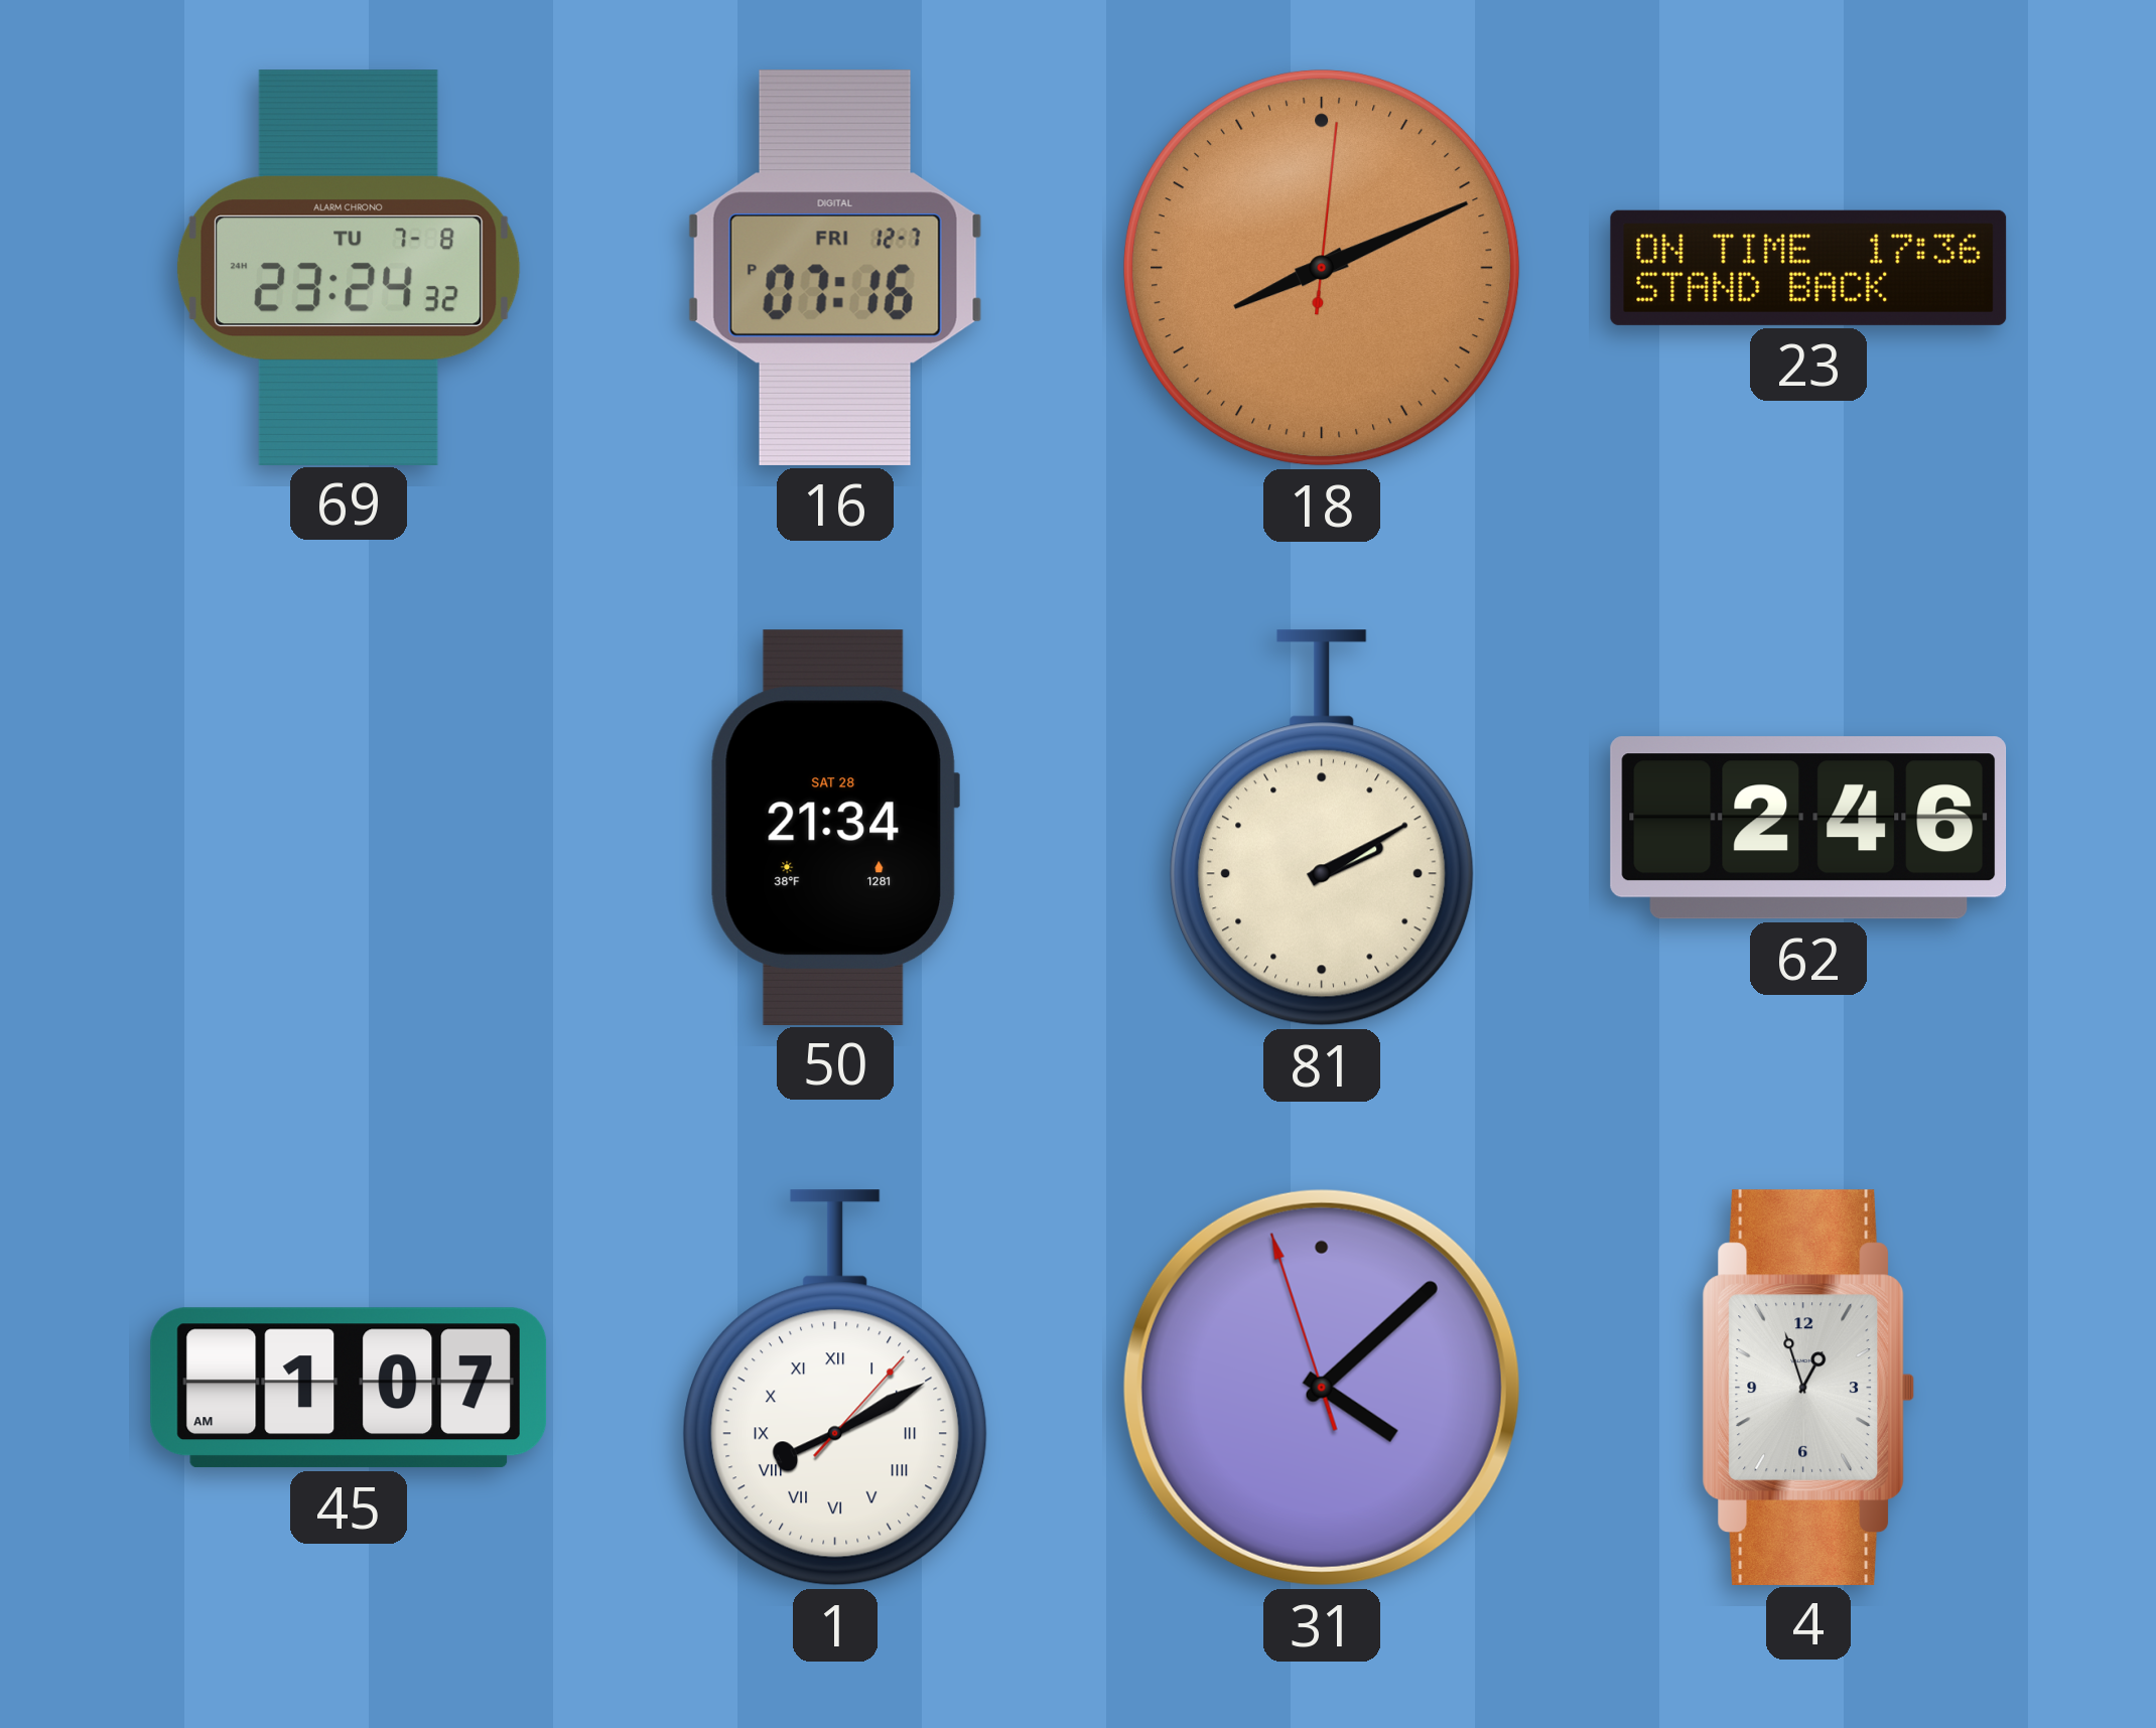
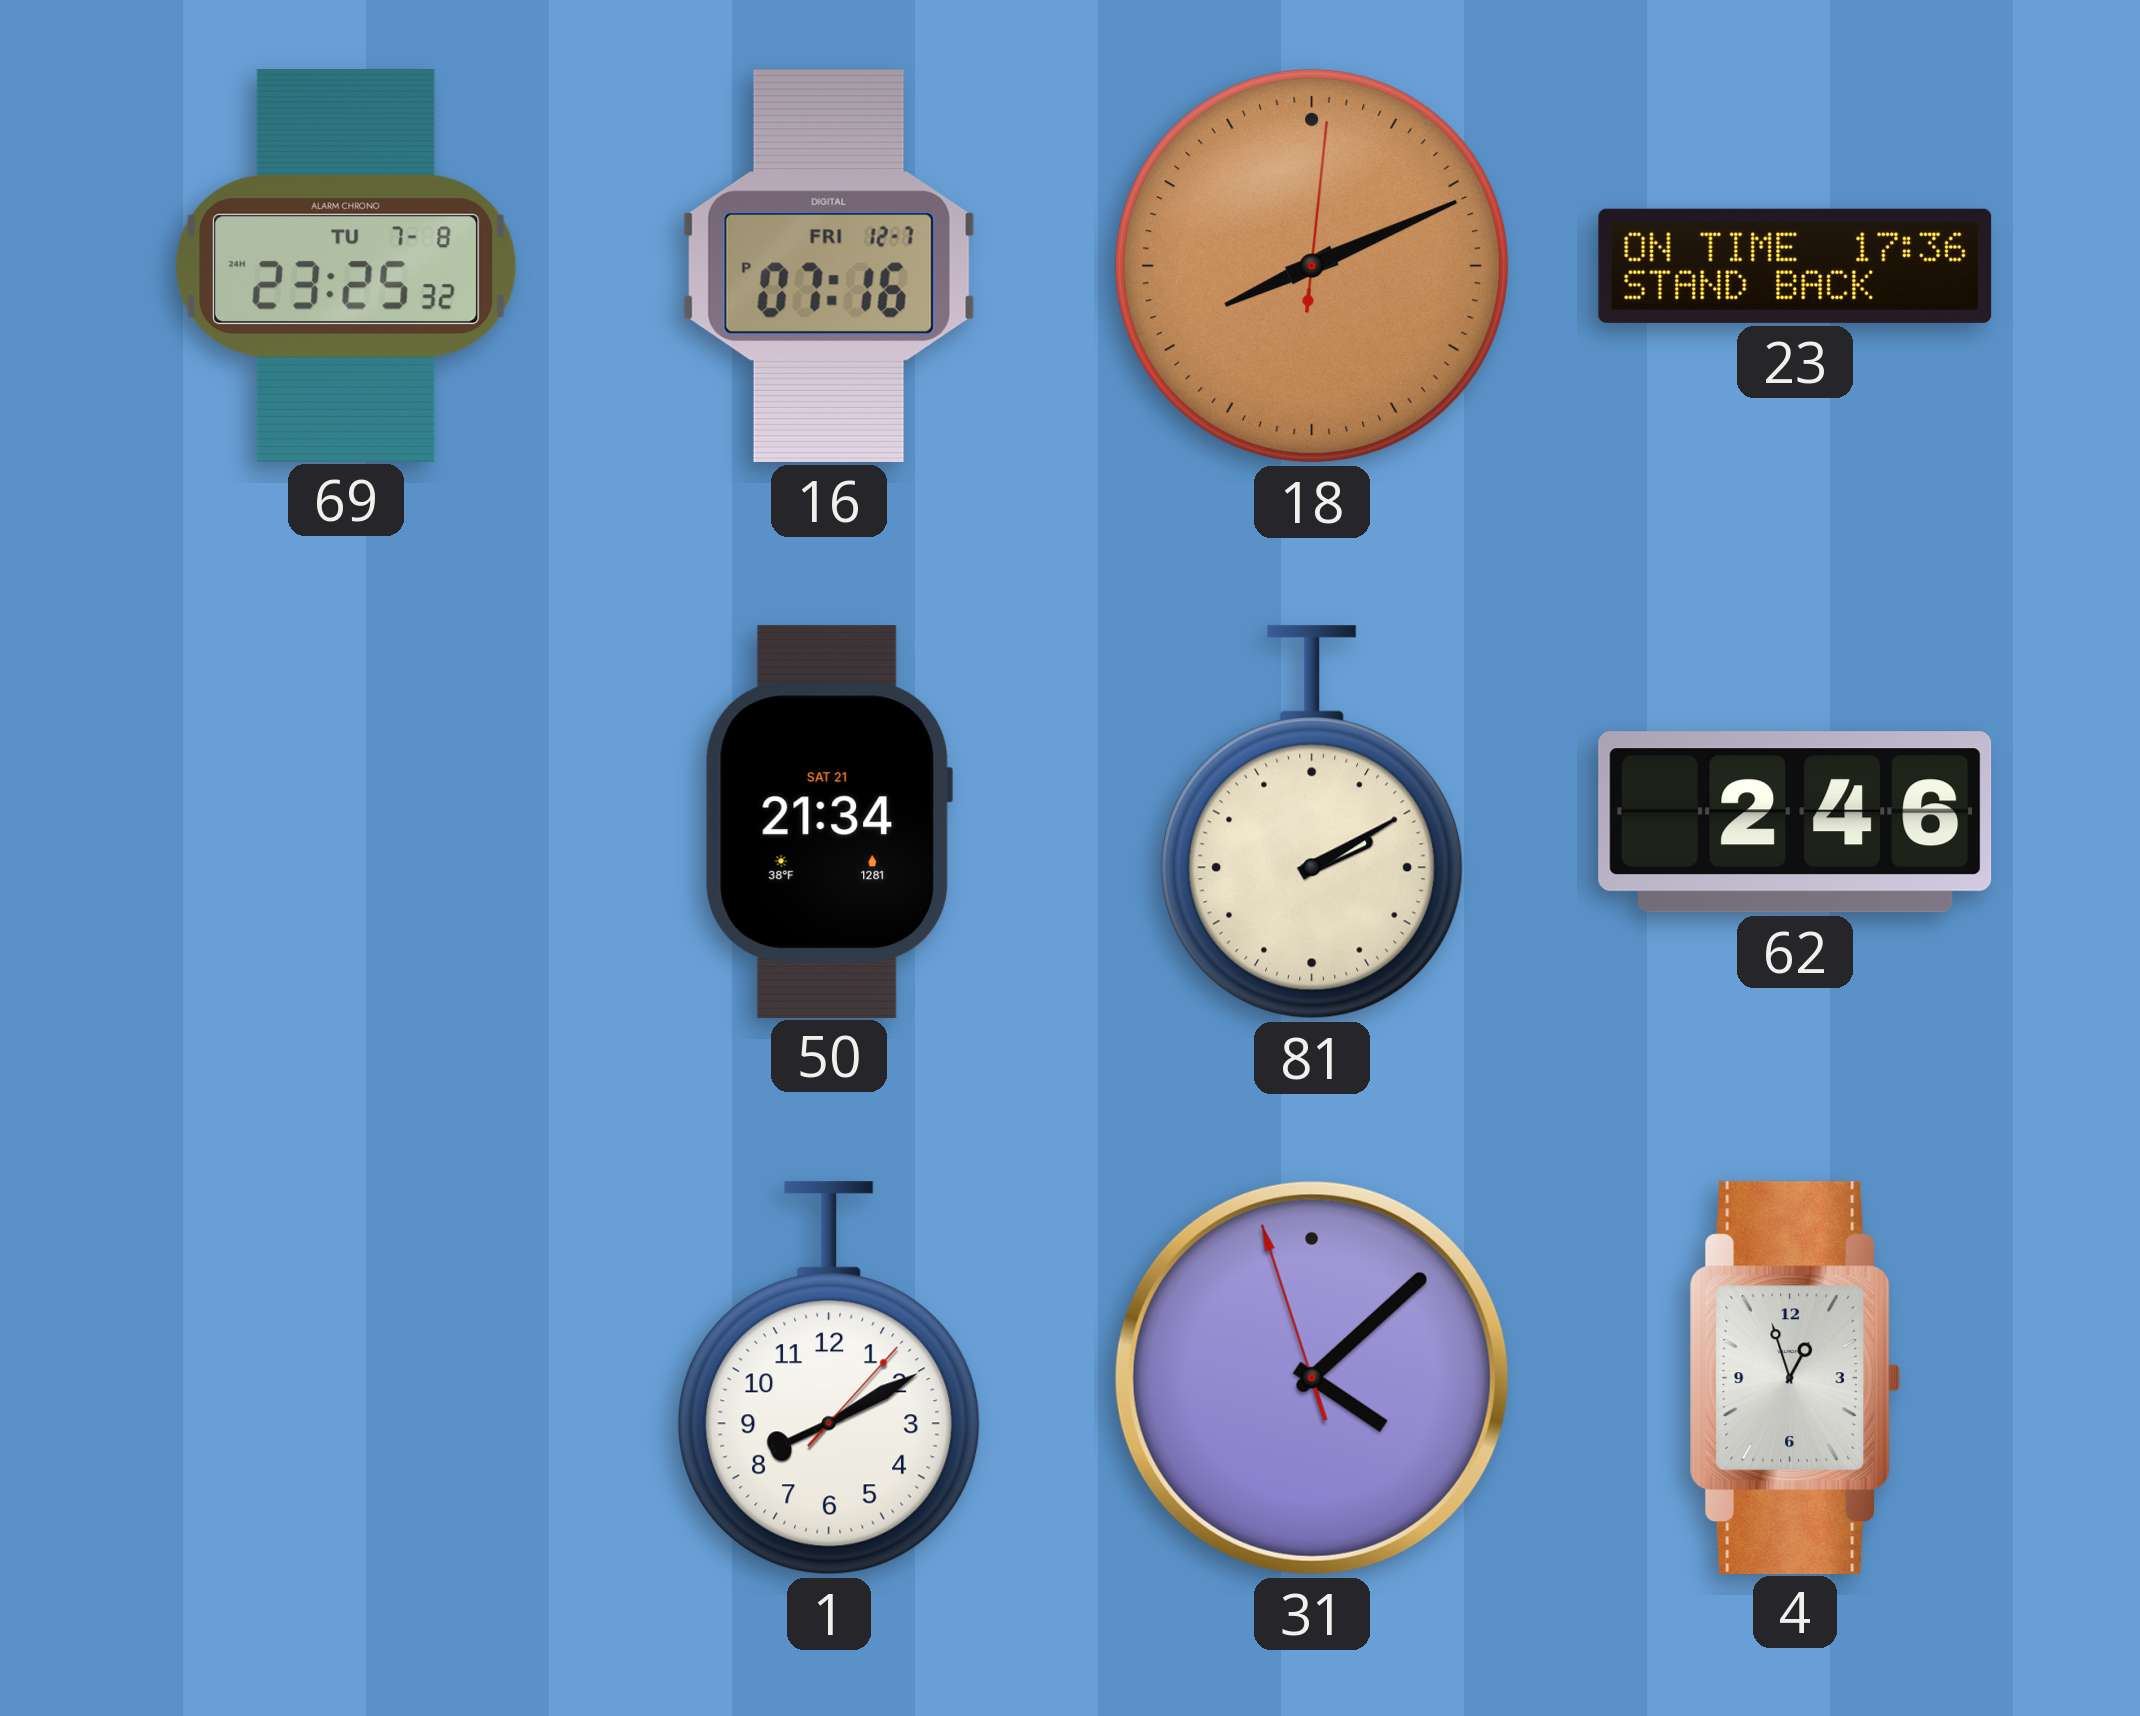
69: 23:24 -> 23:25 (346, 265)
50 date: SAT 28 -> SAT 21 (828, 821)
45: 1:07 -> none (349, 1388)
1 numerals: Roman -> Arabic (830, 1378)
